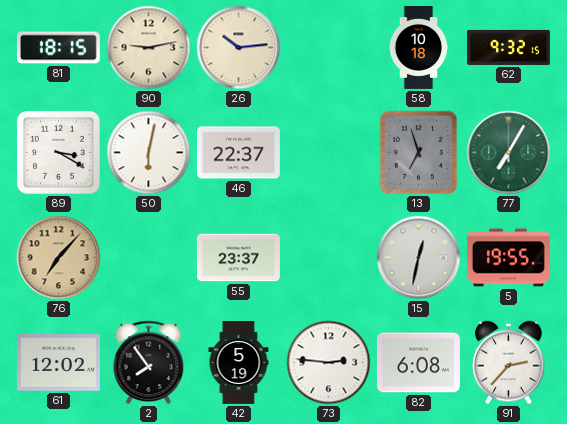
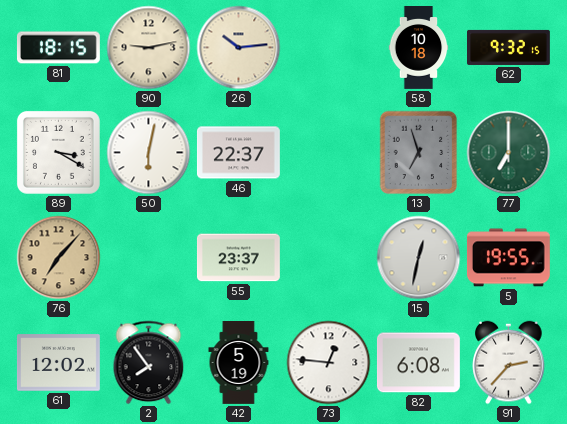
77: 7:05 -> 7:00 (509, 153)
73: 2:46 -> 12:46 (329, 363)
